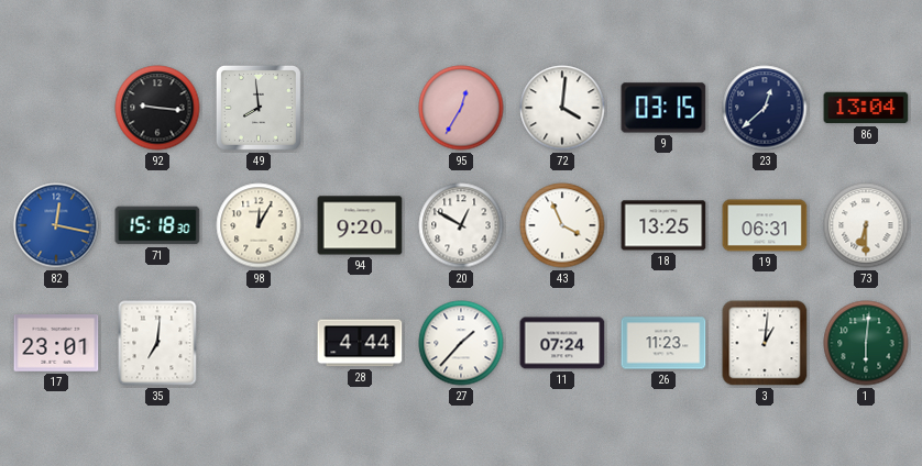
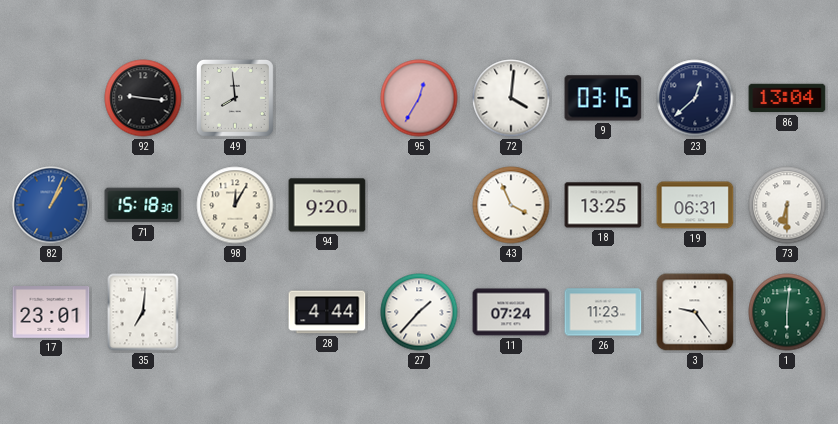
82: 12:17 -> 1:04 (51, 205)
20: 12:50 -> none (461, 225)
3: 1:01 -> 9:24 (695, 312)
